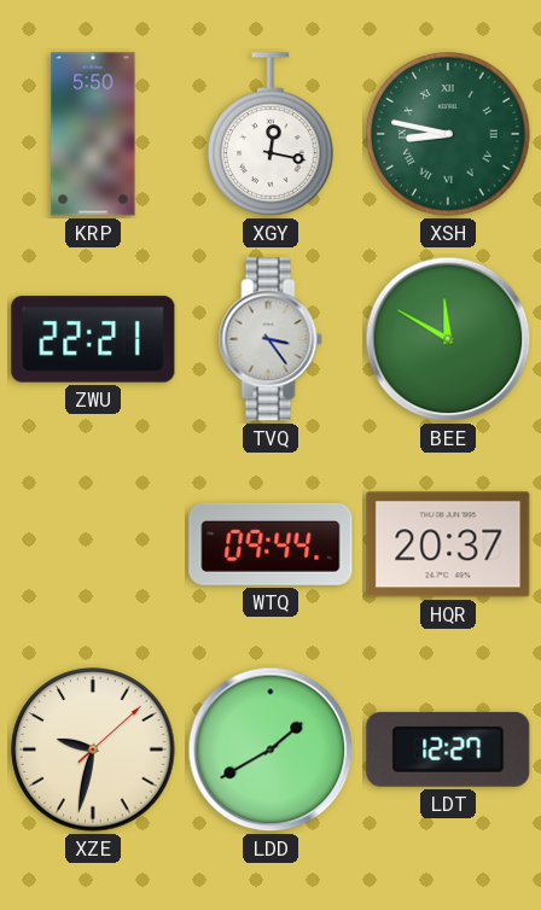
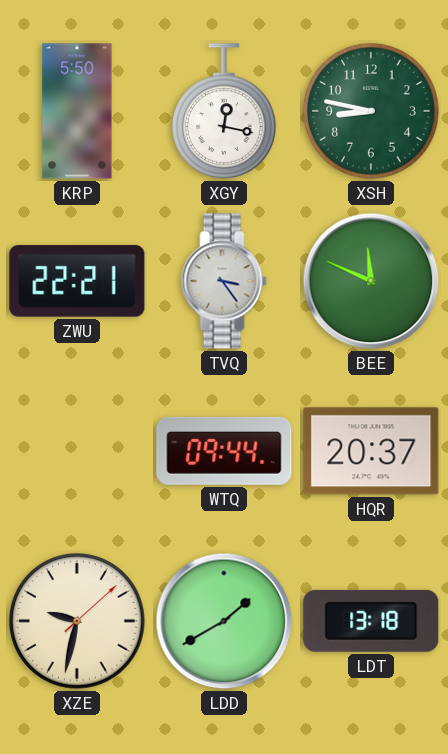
XSH numerals: Roman -> Arabic (371, 111)
BEE: 11:50 -> 11:49 (371, 281)
LDT: 12:27 -> 13:18 (371, 621)
